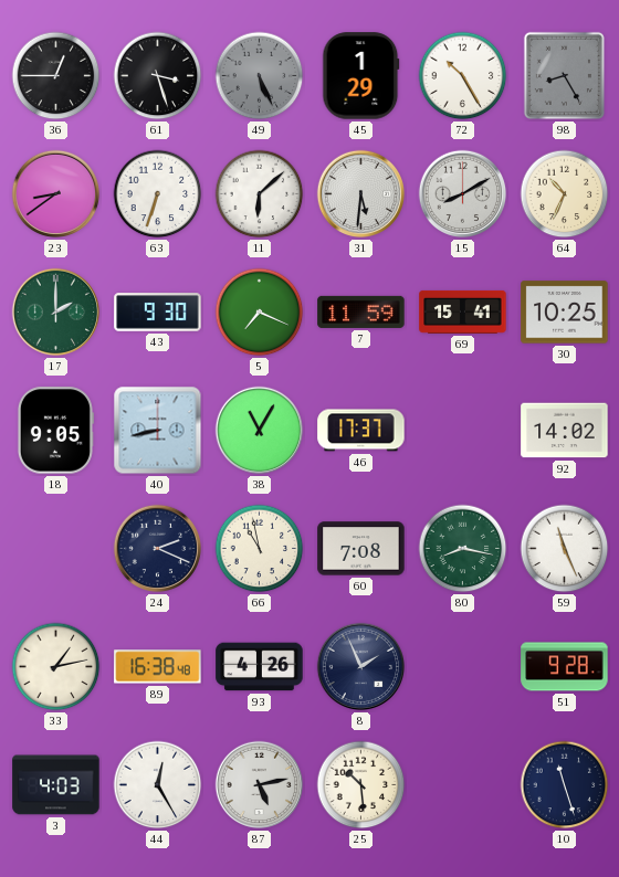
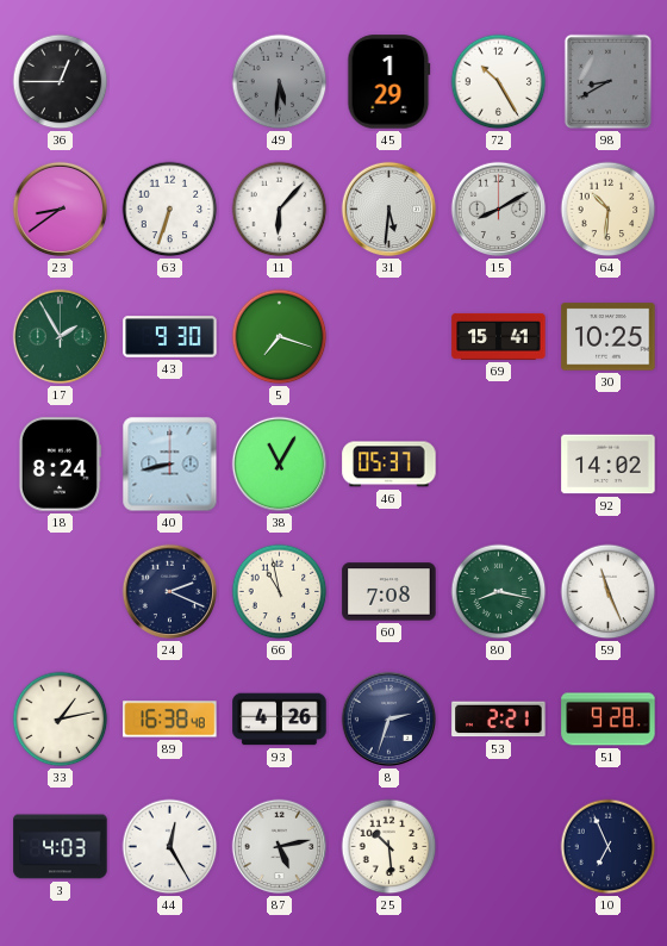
61: 3:27 -> none (158, 76)
49: 5:26 -> 5:31 (280, 82)
98: 8:25 -> 8:40 (607, 81)
11: 6:08 -> 6:07 (280, 210)
64: 10:34 -> 10:31 (609, 210)
17: 2:00 -> 1:55 (61, 337)
5: 7:19 -> 7:18 (280, 337)
7: 11:59 -> none (361, 311)
18: 9:05 -> 8:24 (60, 465)
46: 17:37 -> 05:37 (389, 465)
8: 1:56 -> 2:33 (389, 720)
53: none -> 2:21 (499, 720)
10: 11:27 -> 6:56 (609, 847)
